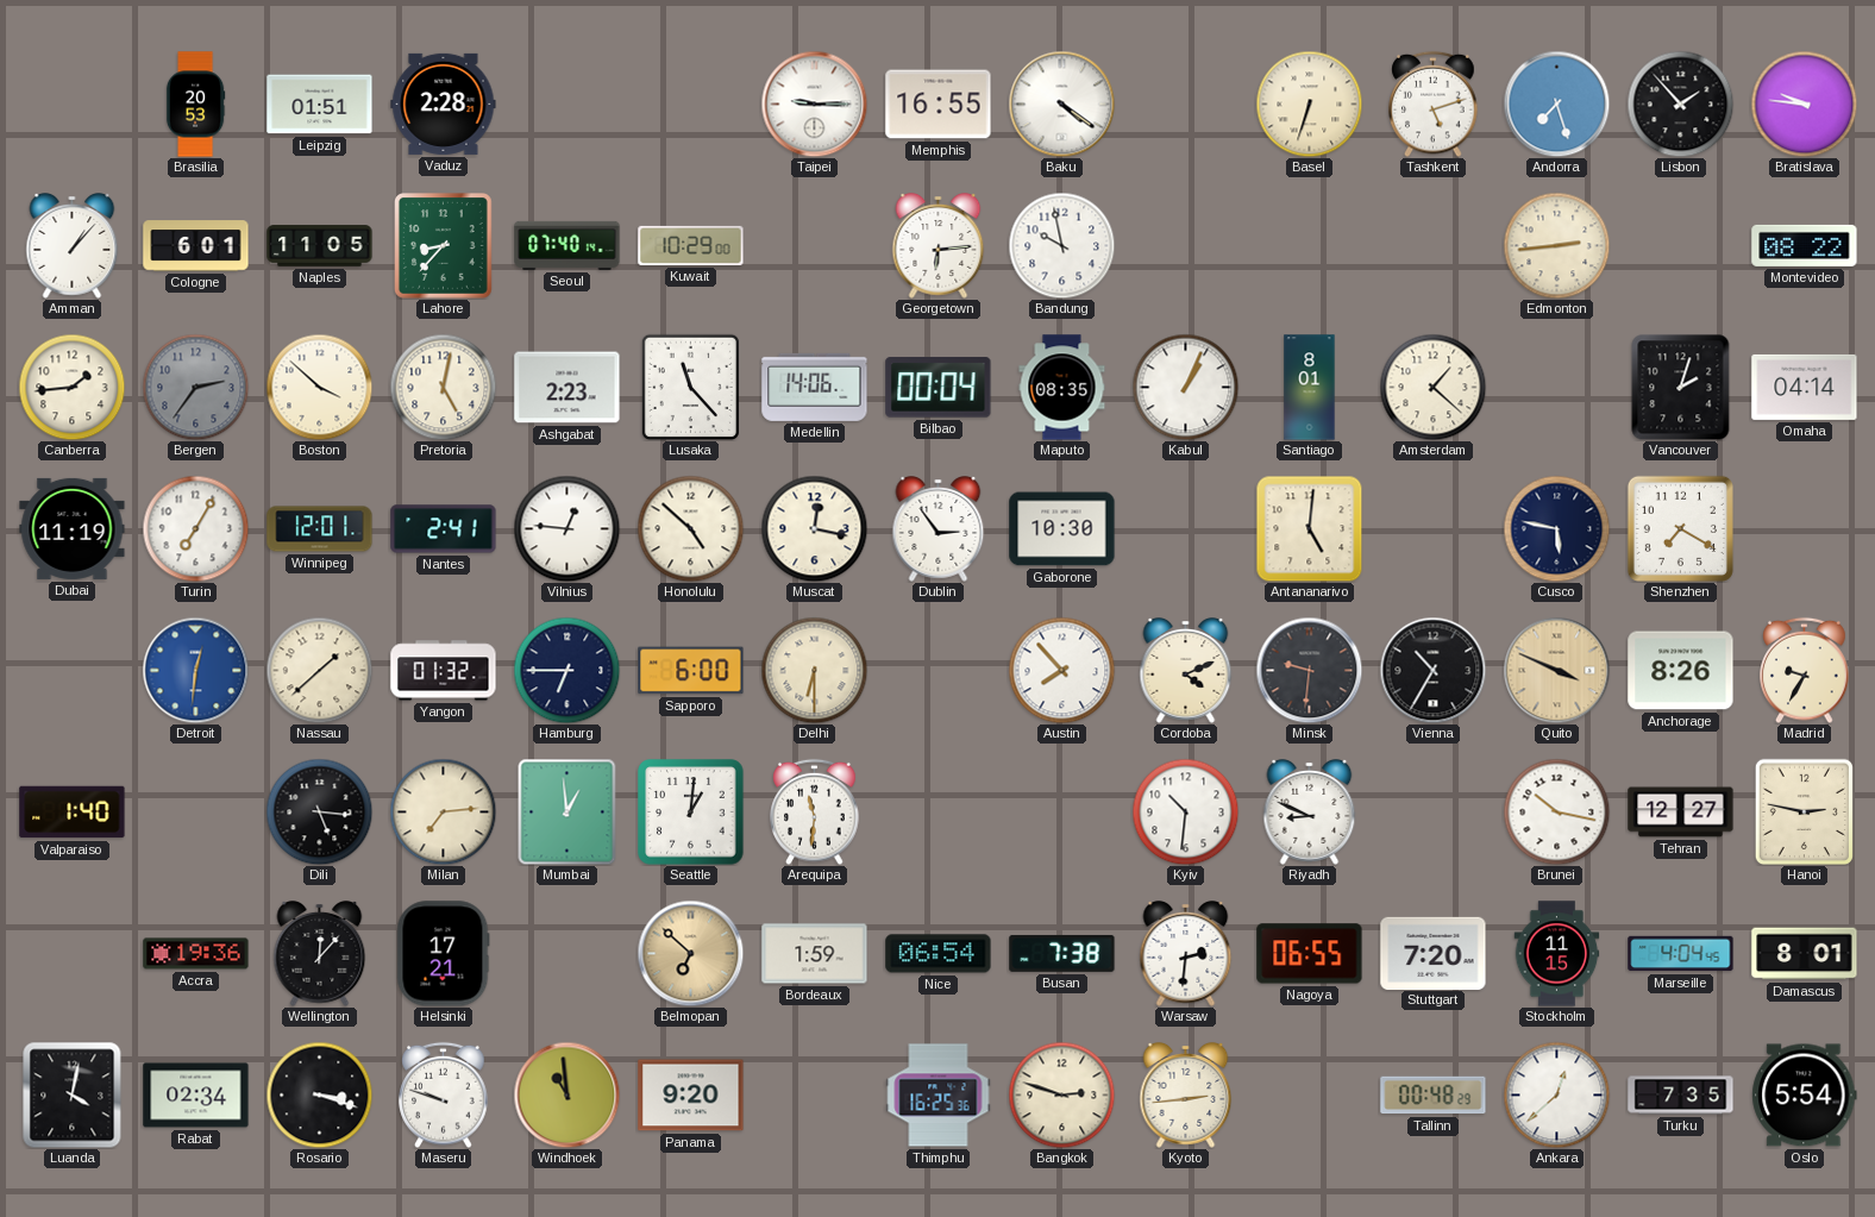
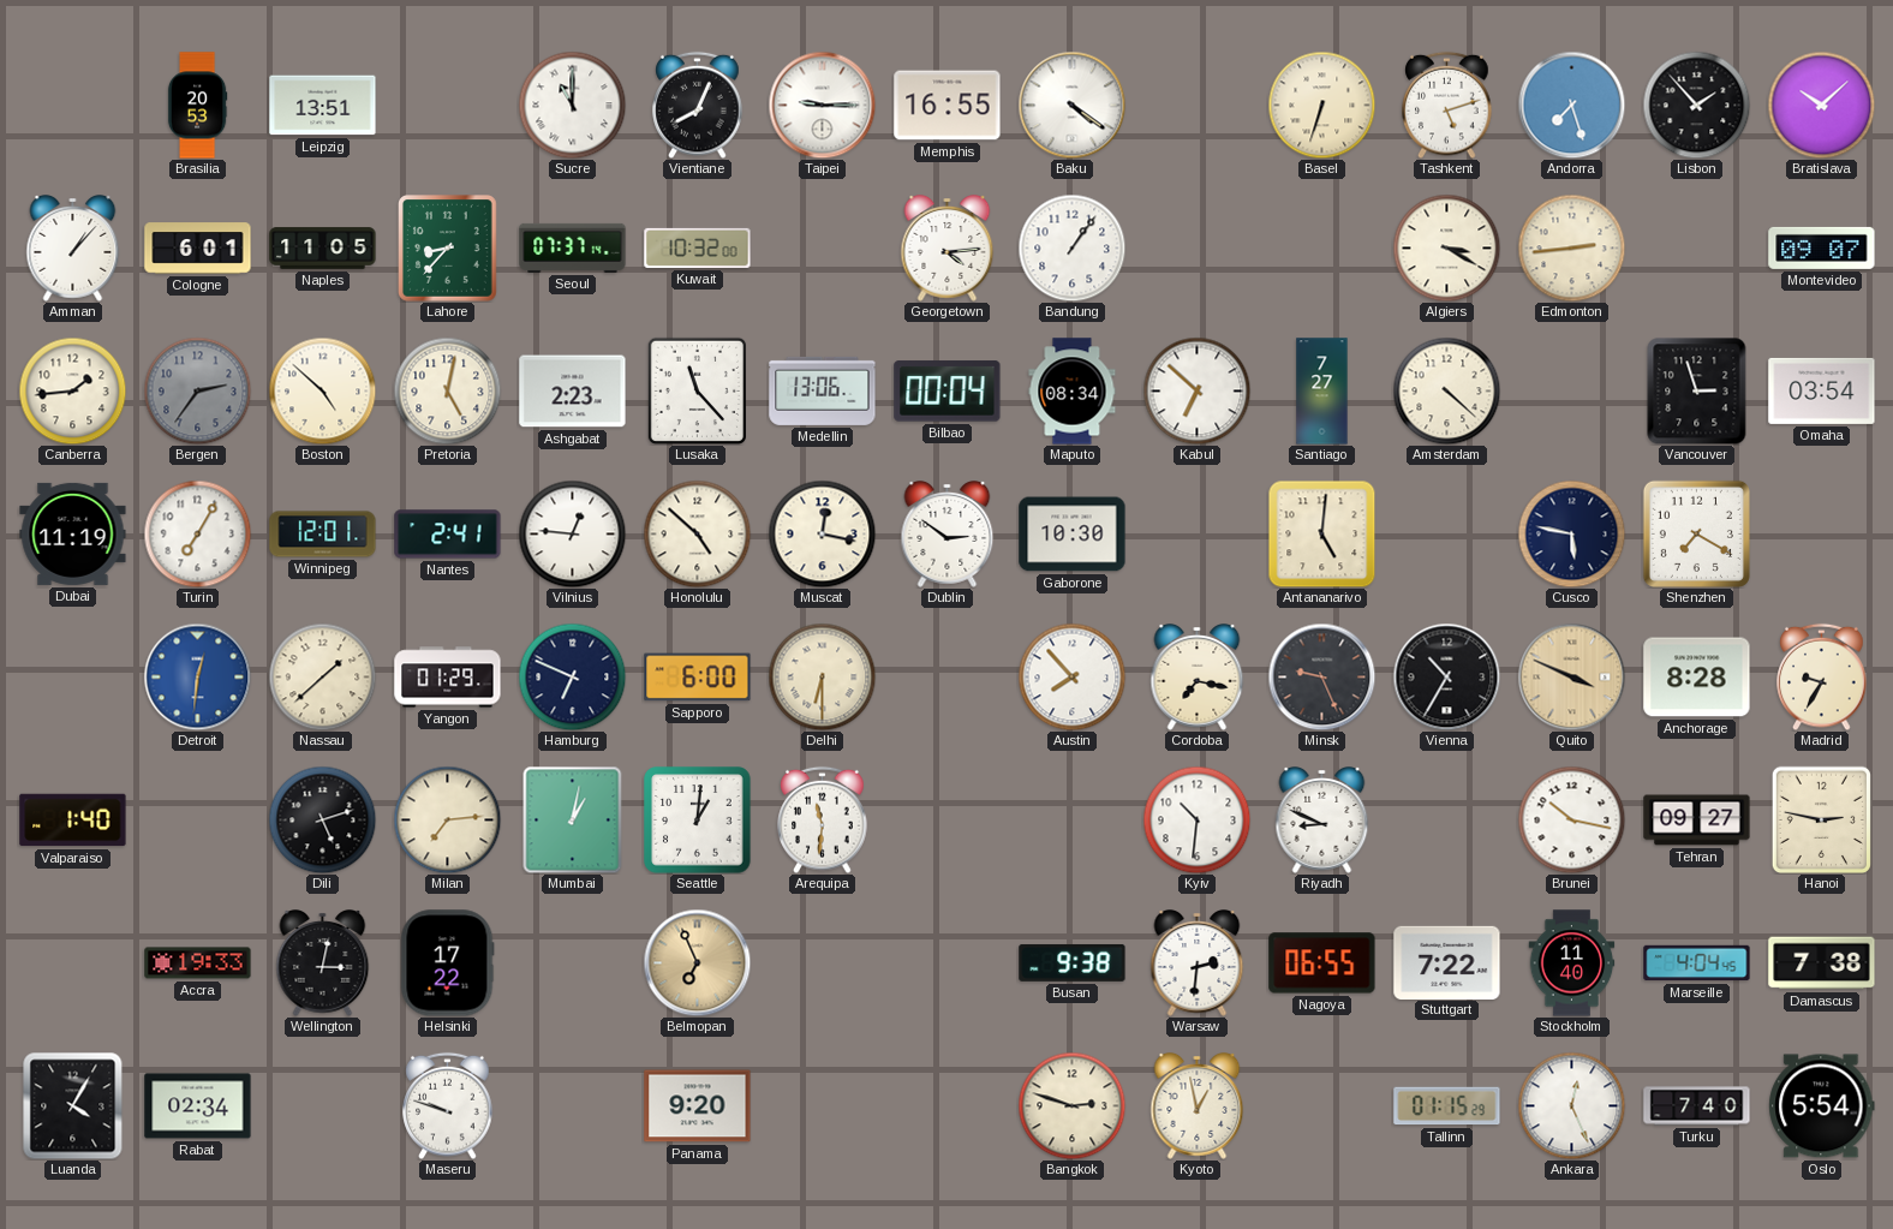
Leipzig: 01:51 -> 13:51 (323, 106)
Vaduz: 2:28 -> none (444, 103)
Sucre: none -> 11:00 (572, 105)
Vientiane: none -> 8:04 (698, 105)
Bratislava: 9:46 -> 10:08 (1821, 105)
Seoul: 07:40 -> 07:37 (573, 247)
Kuwait: 10:29 -> 10:32 (698, 247)
Georgetown: 6:14 -> 4:14 (948, 249)
Bandung: 9:58 -> 1:06 (1071, 247)
Algiers: none -> 3:20 (1446, 247)
Montevideo: 08:22 -> 09:07 (1822, 247)
Boston: 3:52 -> 4:52 (322, 390)
Medellin: 14:06 -> 13:06 (823, 390)
Maputo: 08:35 -> 08:34 (1073, 392)
Kabul: 1:04 -> 6:52 (1196, 390)
Santiago: 8:01 -> 7:27 (1322, 392)
Amsterdam: 1:22 -> 4:22 (1446, 390)
Vancouver: 2:03 -> 2:57 (1697, 390)
Omaha: 04:14 -> 03:54 (1822, 390)
Dublin: 2:54 -> 2:51 (948, 535)
Yangon: 01:32 -> 01:29 (448, 678)
Hamburg: 6:45 -> 6:49 (572, 676)
Cordoba: 4:11 -> 7:17 (1198, 678)
Minsk: 9:31 -> 9:26 (1321, 676)
Anchorage: 8:26 -> 8:28 (1697, 678)
Dili: 5:16 -> 5:12 (322, 819)
Mumbai: 12:59 -> 1:02 (573, 819)
Tehran: 12:27 -> 09:27 (1697, 821)
Accra: 19:36 -> 19:33 (198, 963)
Wellington: 12:07 -> 3:02 (323, 963)
Helsinki: 17:21 -> 17:22 (448, 963)
Belmopan: 6:52 -> 6:56 (697, 962)
Bordeaux: 1:59 -> none (815, 954)
Nice: 06:54 -> none (939, 954)
Busan: 7:38 -> 9:38 (1073, 962)
Stuttgart: 7:20 -> 7:22 (1447, 962)
Stockholm: 11:15 -> 11:40 (1572, 963)
Damascus: 8:01 -> 7:38 (1822, 963)
Luanda: 4:02 -> 4:05 (73, 1105)
Rosario: 3:18 -> none (319, 1094)
Windhoek: 10:59 -> none (566, 1094)
Thimphu: 16:25 -> none (939, 1096)
Kyoto: 2:44 -> 12:58 (1198, 1106)
Tallinn: 00:48 -> 01:15 (1447, 1106)
Ankara: 12:38 -> 12:26 (1571, 1105)
Turku: 7:35 -> 7:40 (1697, 1106)
